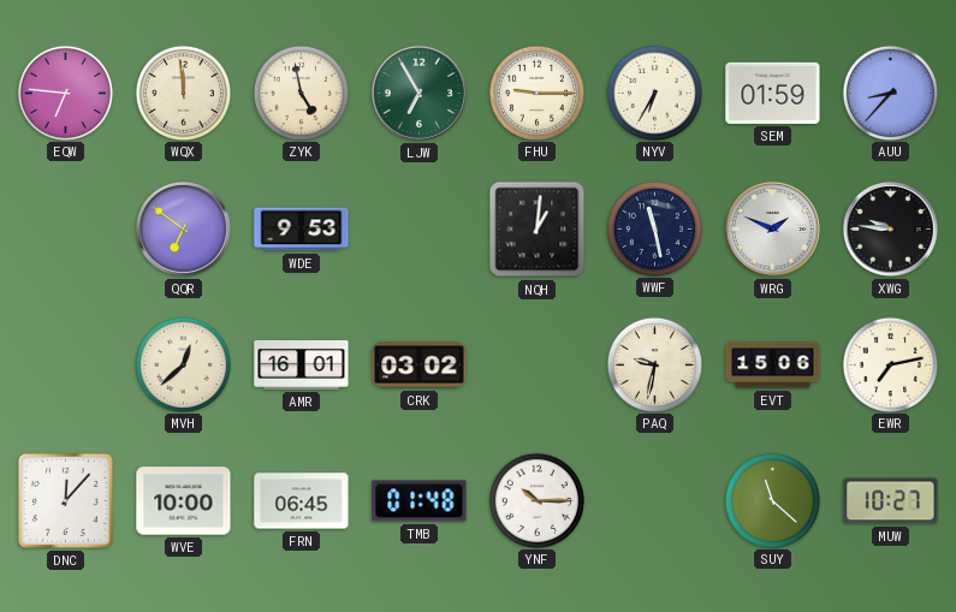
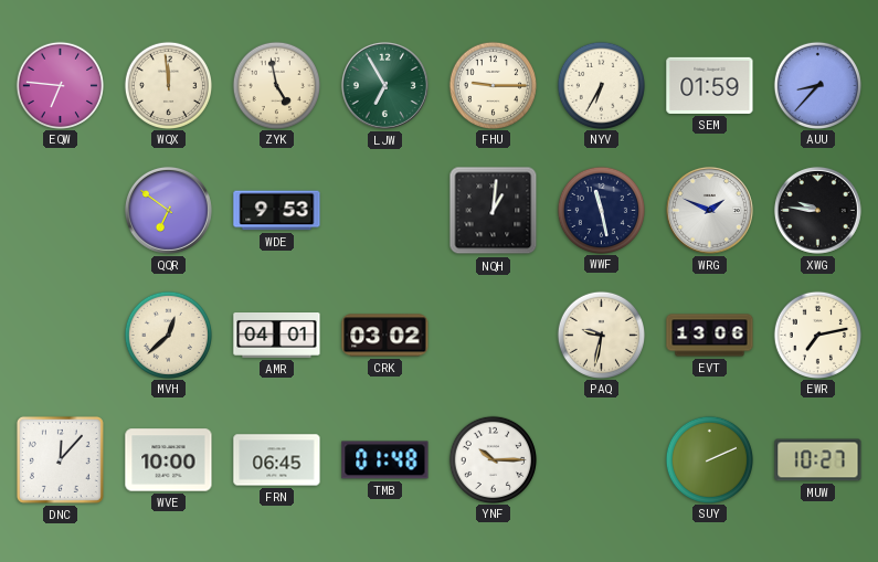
AMR: 16:01 -> 04:01 (277, 336)
EVT: 15:06 -> 13:06 (710, 336)
SUY: 11:22 -> 2:11 (709, 459)
